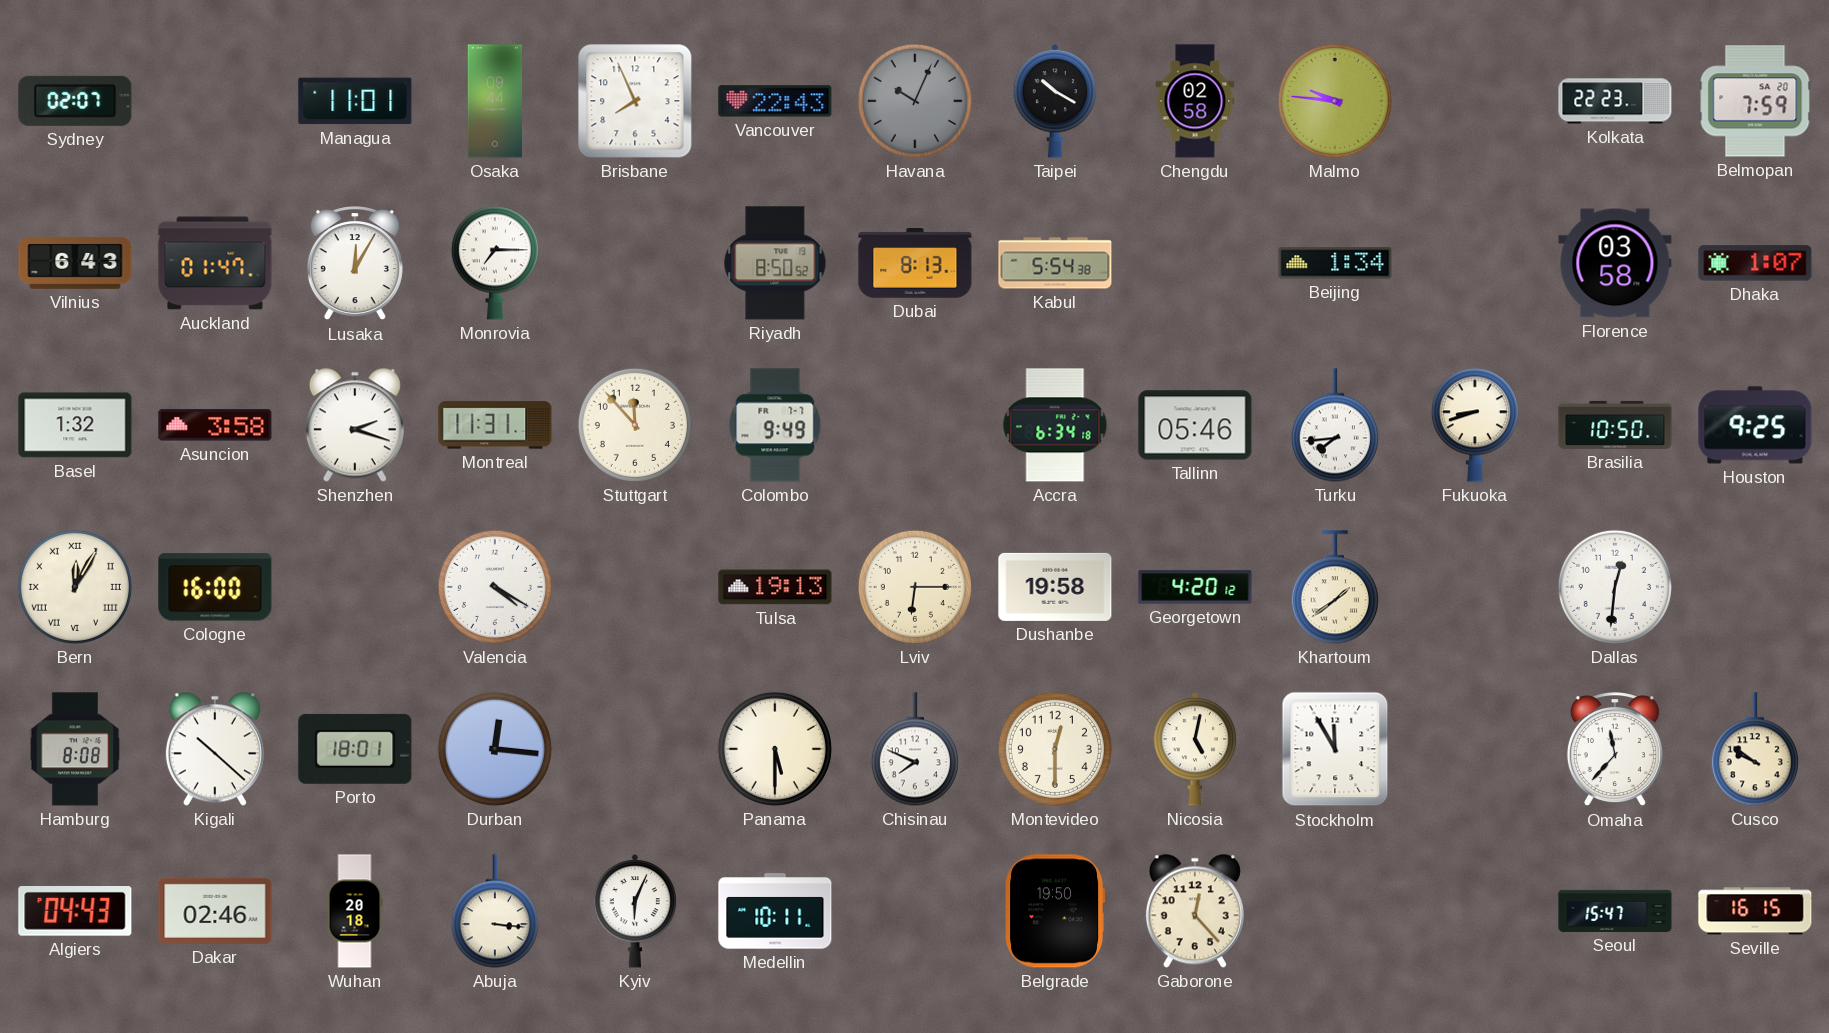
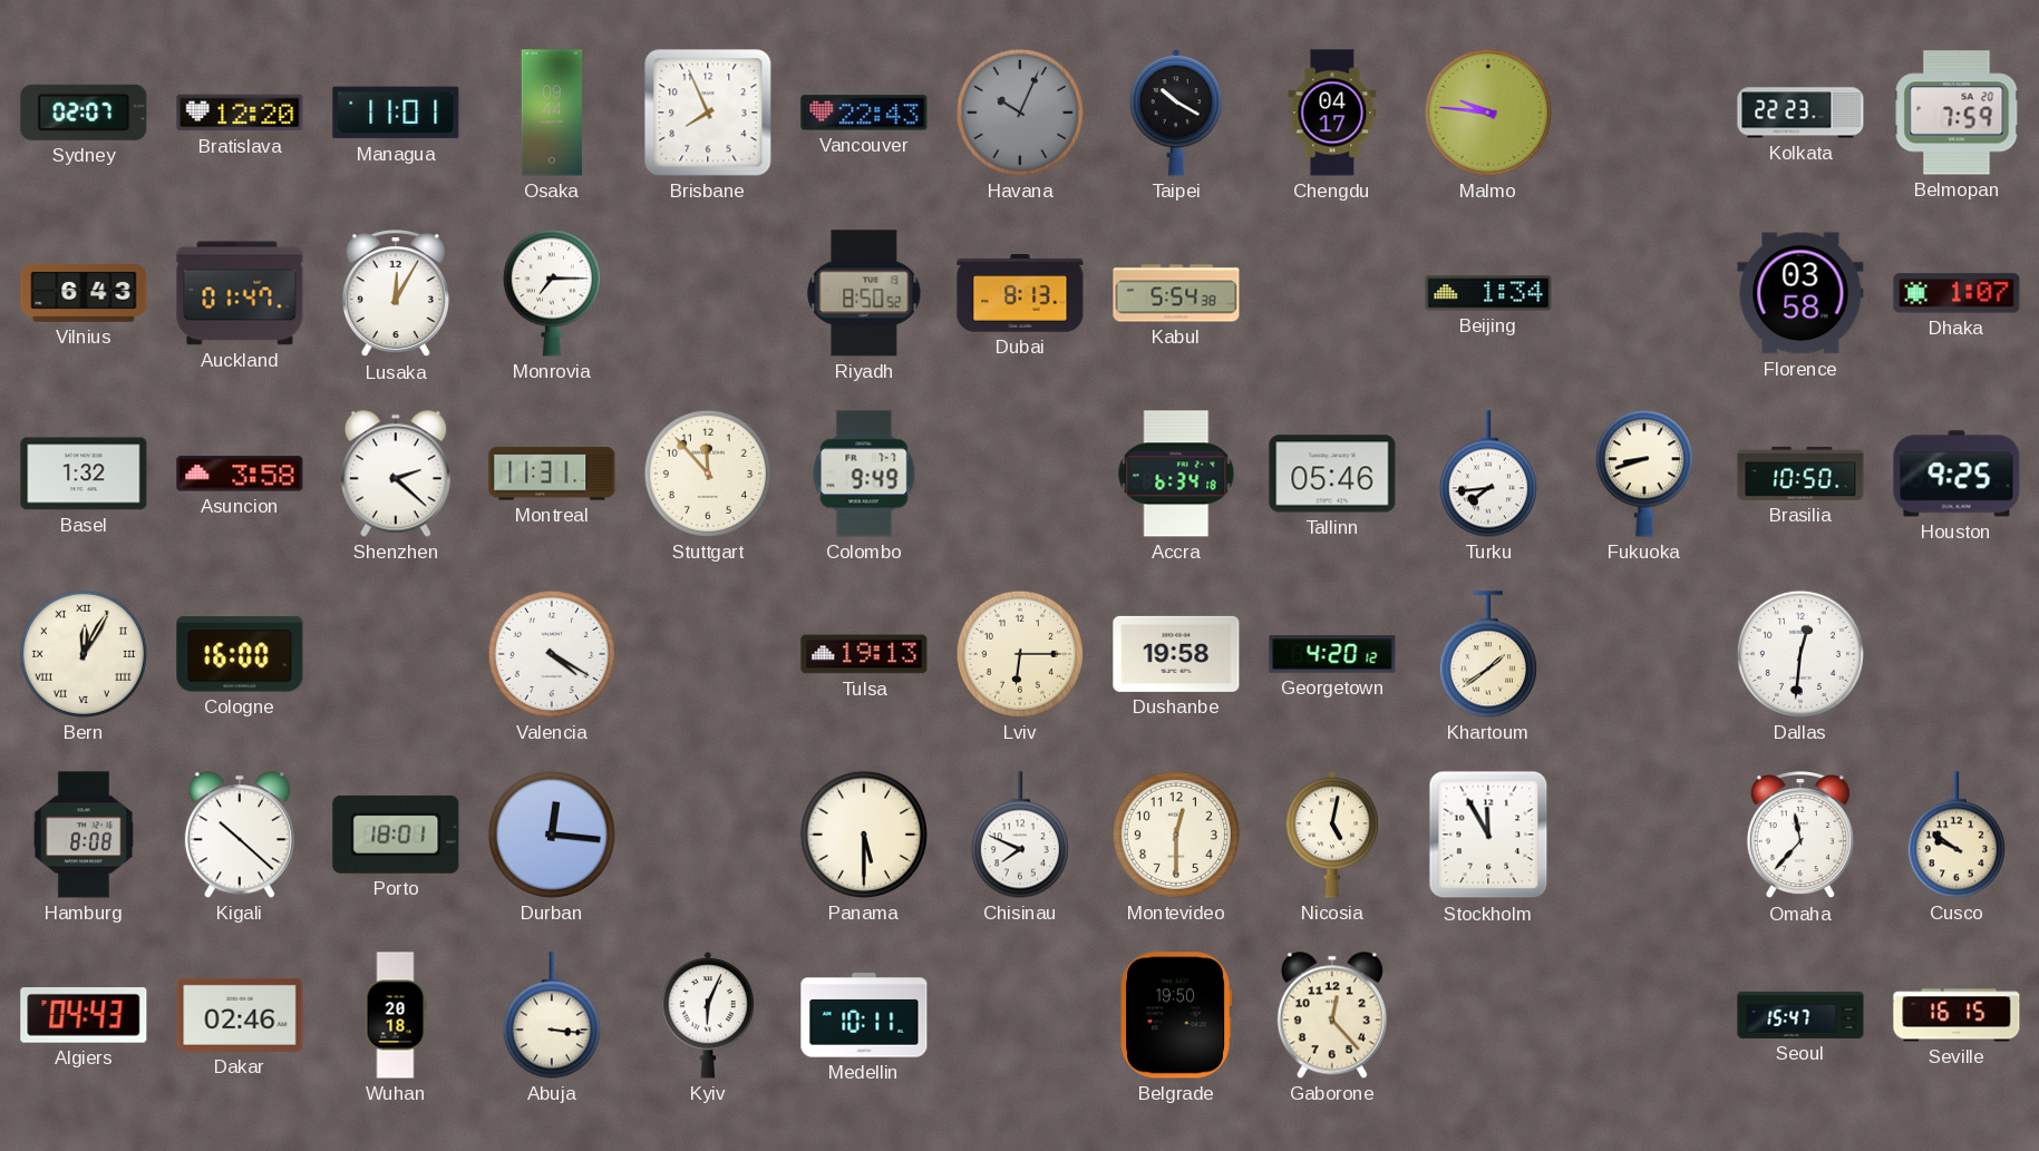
Bratislava: none -> 12:20 (240, 113)
Chengdu: 02:58 -> 04:17 (1332, 113)
Shenzhen: 2:18 -> 2:22 (396, 474)
